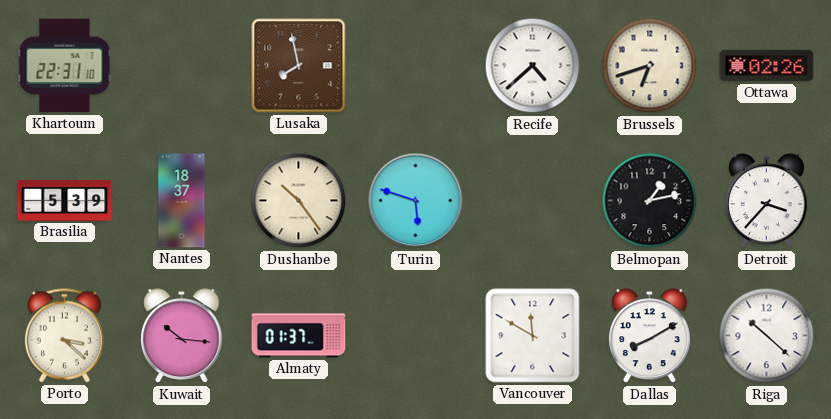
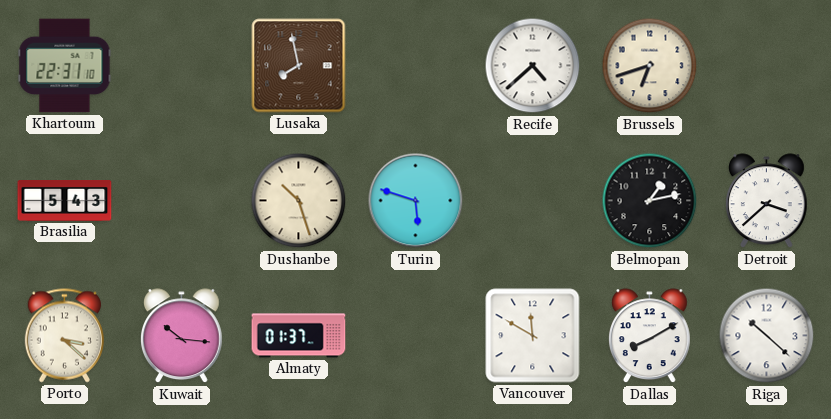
Ottawa: 02:26 -> none (767, 66)
Brasilia: 5:39 -> 5:43 (65, 201)
Nantes: 18:37 -> none (182, 201)
Dushanbe: 10:24 -> 10:27 (299, 201)
Detroit: 3:37 -> 3:38 (767, 201)
